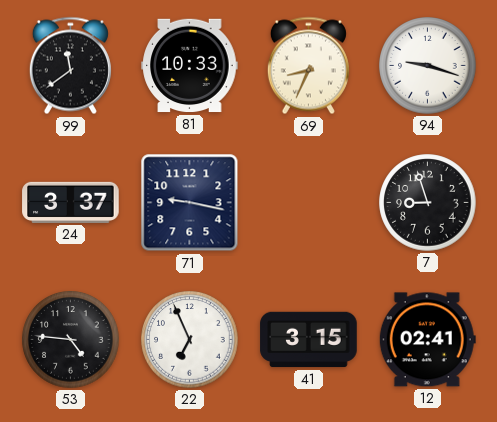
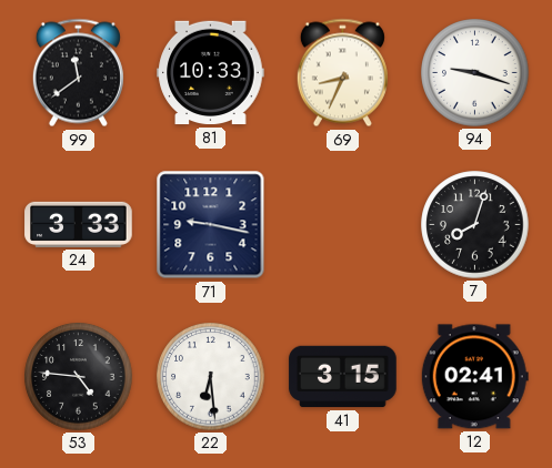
24: 3:37 -> 3:33 (79, 224)
7: 8:57 -> 8:03 (475, 225)
22: 6:56 -> 6:29 (211, 377)
